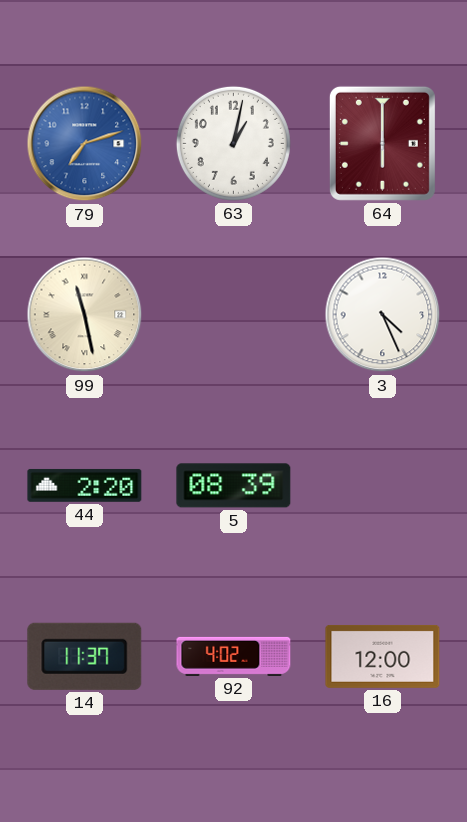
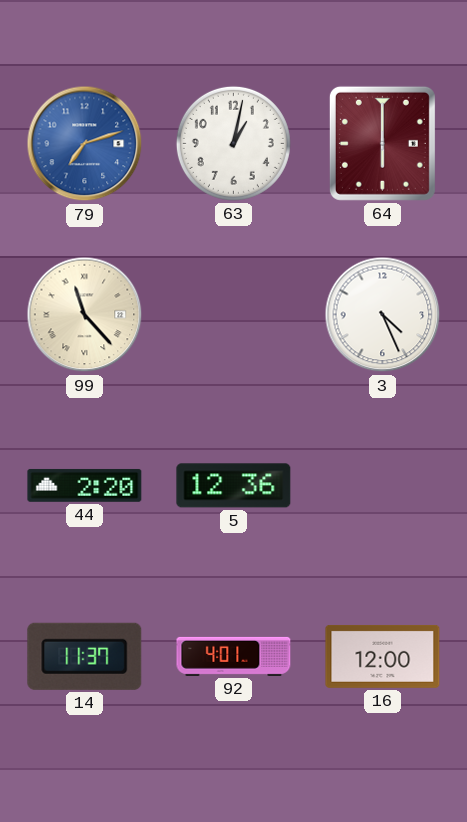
99: 11:28 -> 11:23 (85, 315)
5: 08:39 -> 12:36 (234, 486)
92: 4:02 -> 4:01 (234, 656)
